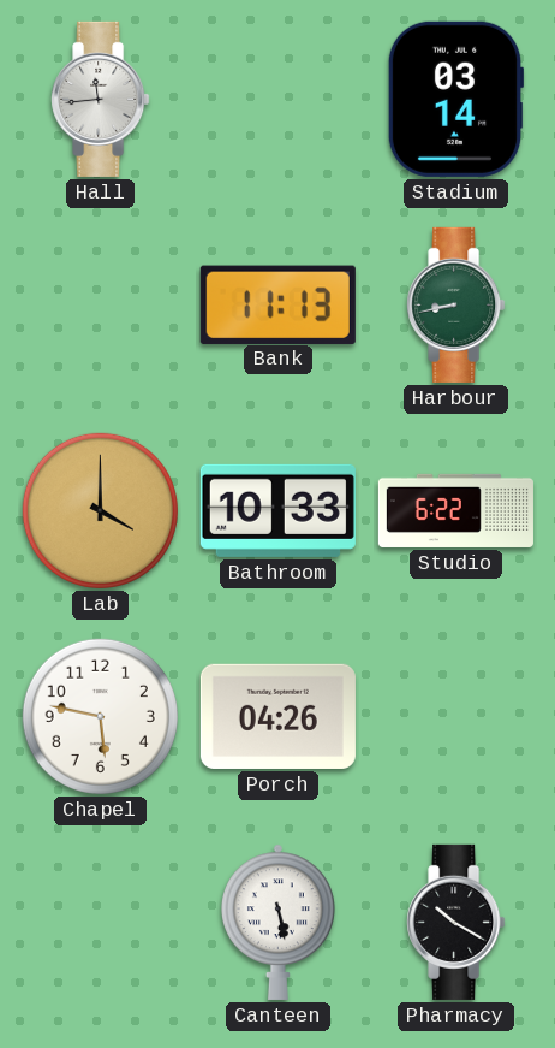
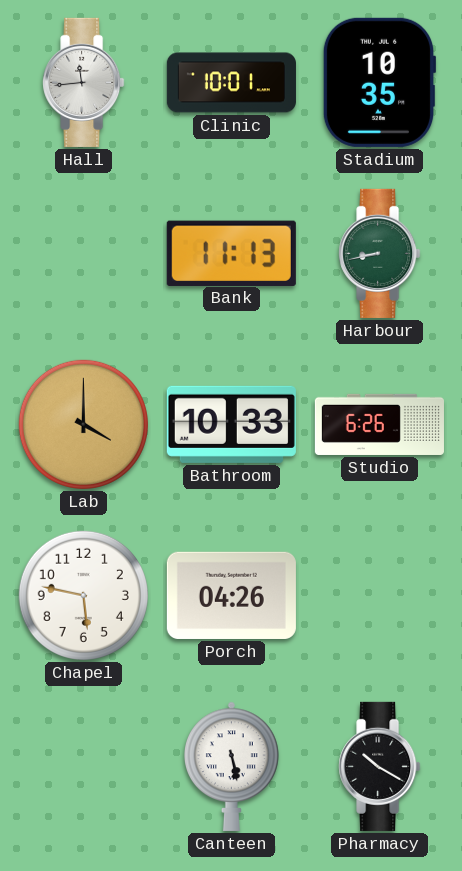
Clinic: none -> 10:01 (231, 83)
Stadium: 03:14 -> 10:35 (379, 82)
Studio: 6:22 -> 6:26 (379, 424)
